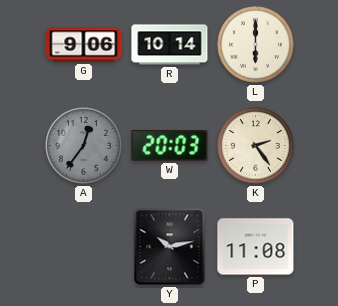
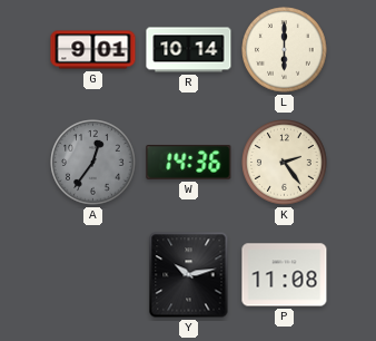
G: 9:06 -> 9:01 (93, 50)
W: 20:03 -> 14:36 (189, 163)
